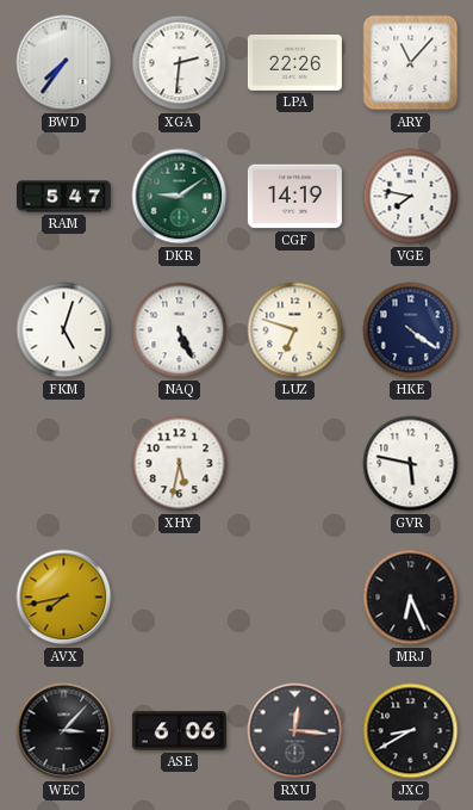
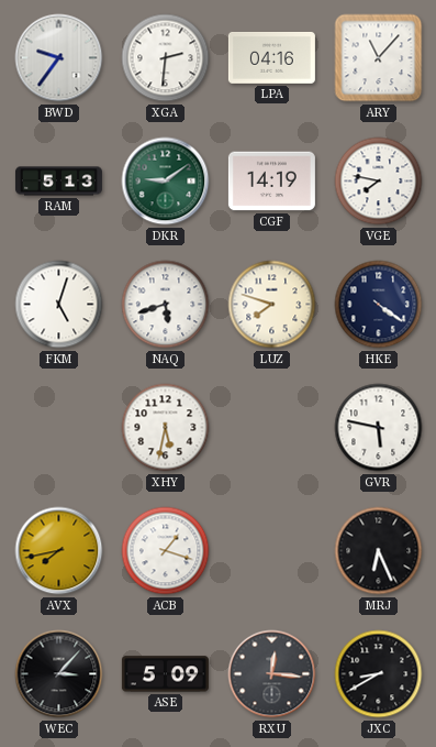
BWD: 7:36 -> 9:36 (59, 58)
LPA: 22:26 -> 04:16 (271, 57)
RAM: 5:47 -> 5:13 (58, 182)
NAQ: 5:26 -> 5:42 (166, 305)
LUZ: 6:48 -> 7:48 (272, 305)
ACB: none -> 1:18 (166, 551)
ASE: 6:06 -> 5:09 (165, 674)
